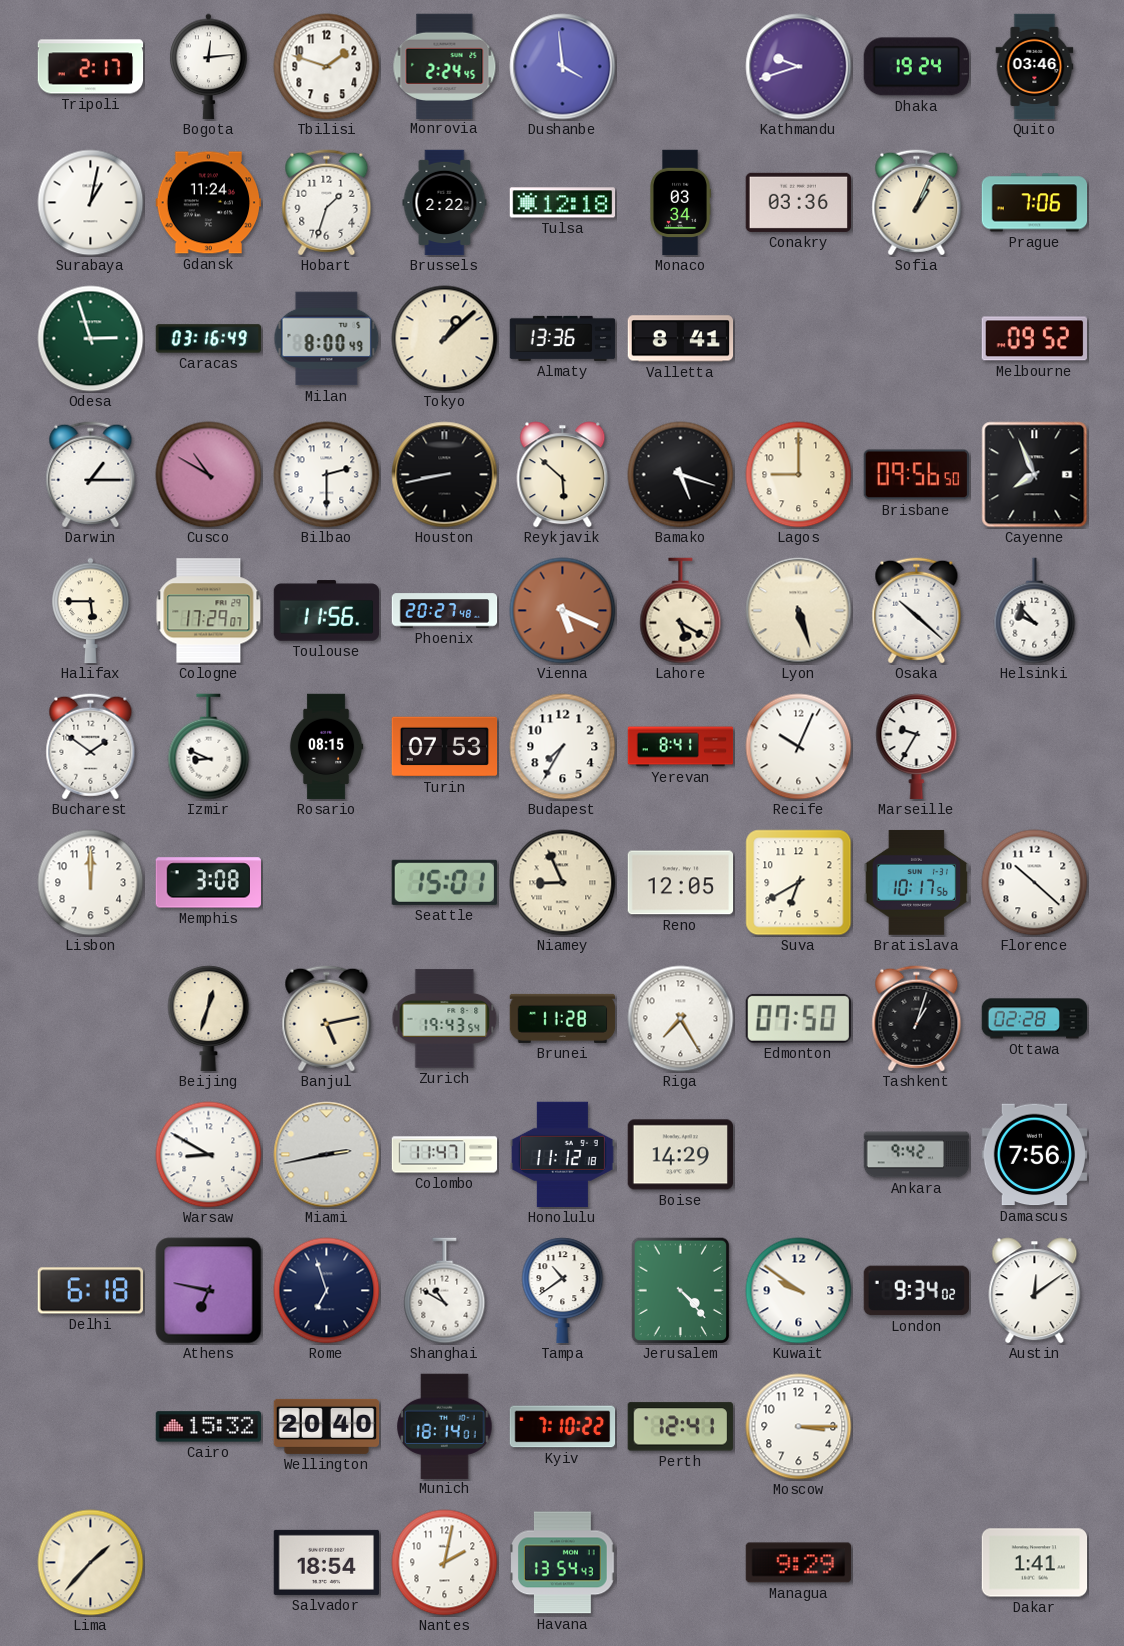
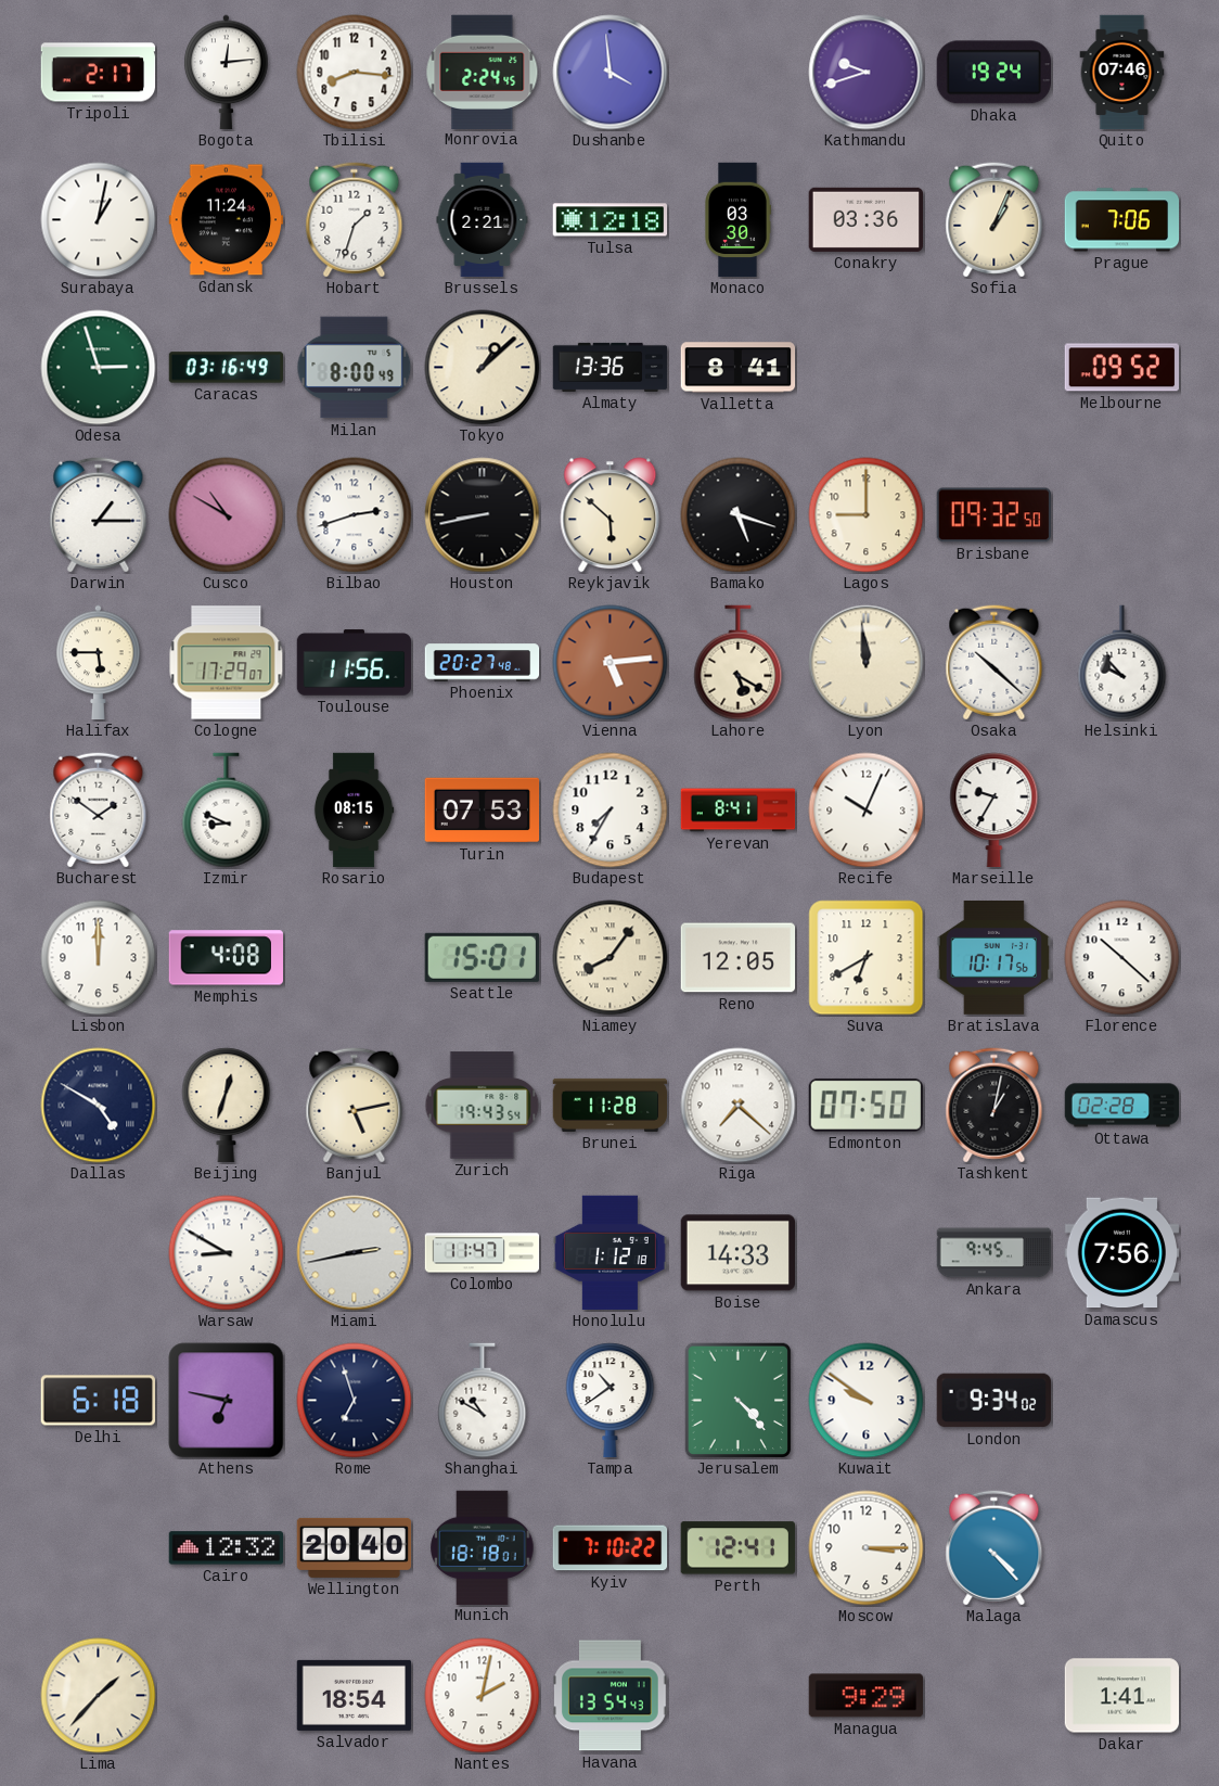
Tbilisi: 1:48 -> 8:16 (355, 73)
Quito: 03:46 -> 07:46 (1122, 73)
Brussels: 2:22 -> 2:21 (483, 220)
Monaco: 03:34 -> 03:30 (739, 220)
Bilbao: 2:30 -> 2:42 (355, 515)
Brisbane: 09:56 -> 09:32 (993, 515)
Cayenne: 7:56 -> none (1035, 475)
Vienna: 5:19 -> 5:14 (611, 663)
Lyon: 5:27 -> 11:59 (867, 663)
Memphis: 3:08 -> 4:08 (226, 958)
Niamey: 8:56 -> 8:06 (611, 958)
Dallas: none -> 4:50 (99, 1106)
Riga: 7:25 -> 7:22 (739, 1106)
Tashkent: 1:03 -> 1:02 (995, 1106)
Honolulu: 11:12 -> 1:12 (609, 1253)
Boise: 14:29 -> 14:33 (737, 1253)
Ankara: 9:42 -> 9:45 (995, 1253)
Austin: 12:09 -> none (1035, 1291)
Cairo: 15:32 -> 12:32 (227, 1548)
Munich: 18:14 -> 18:18 (483, 1547)
Malaga: none -> 4:23 (995, 1548)
